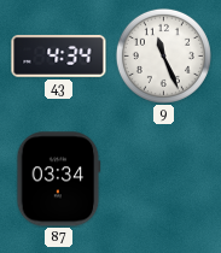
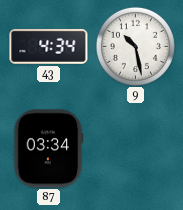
9: 11:26 -> 10:28 (135, 46)
